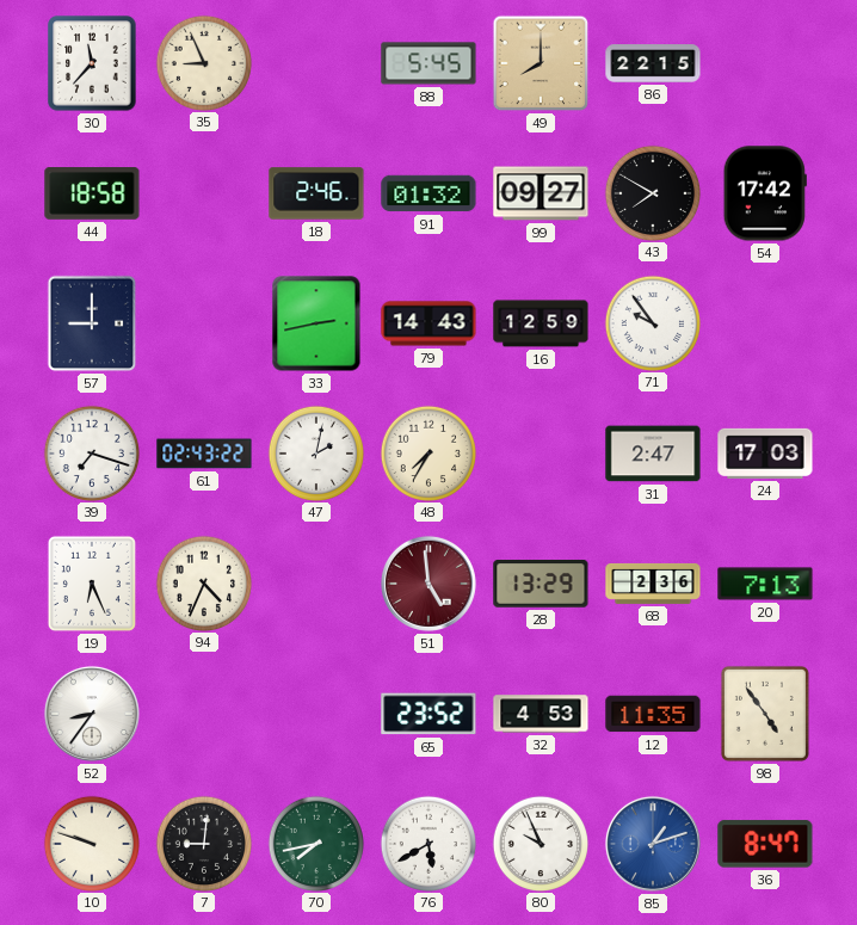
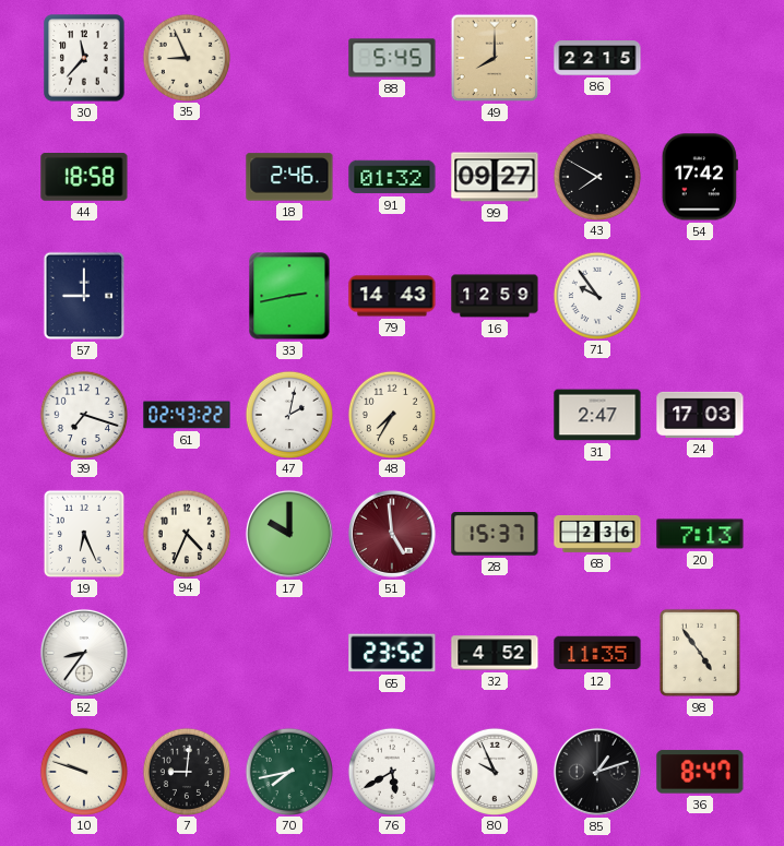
17: none -> 10:00 (289, 534)
28: 13:29 -> 15:37 (495, 534)
32: 4:53 -> 4:52 (495, 653)
85 dial: blue -> black (597, 772)
